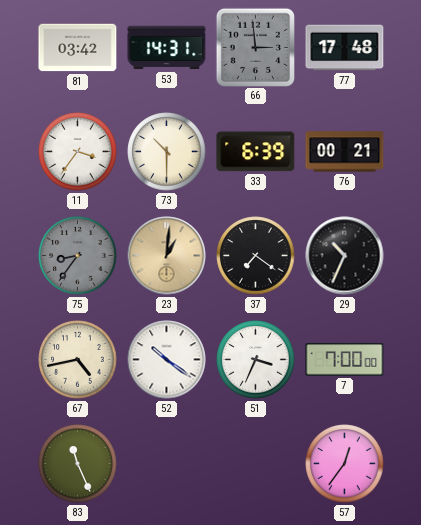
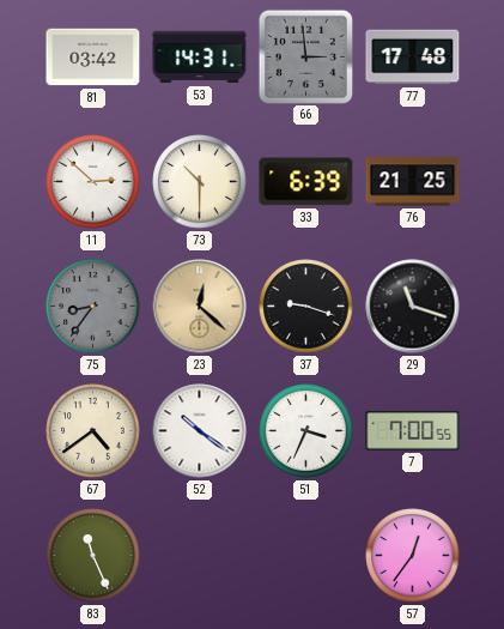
11: 3:36 -> 2:52 (93, 182)
76: 00:21 -> 21:25 (413, 182)
23: 1:01 -> 12:22 (200, 307)
37: 7:21 -> 9:18 (306, 307)
29: 10:34 -> 11:18 (413, 307)
67: 4:43 -> 4:39 (93, 431)
7: 7:00:00 -> 7:00:55 (413, 431)
